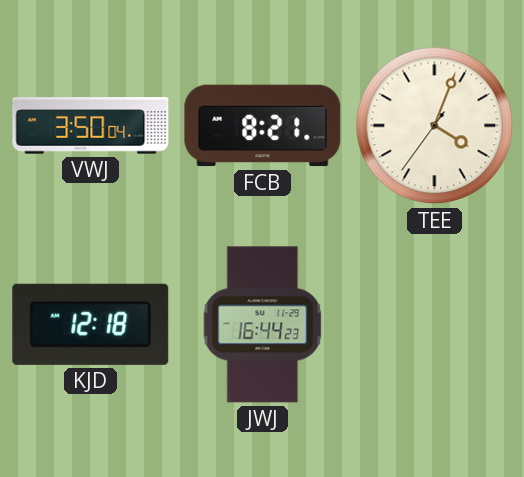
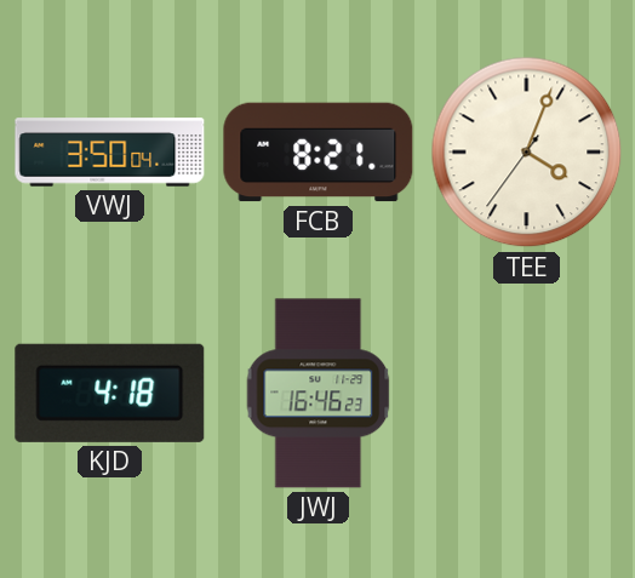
KJD: 12:18 -> 4:18 (110, 393)
JWJ: 16:44 -> 16:46 (319, 394)
